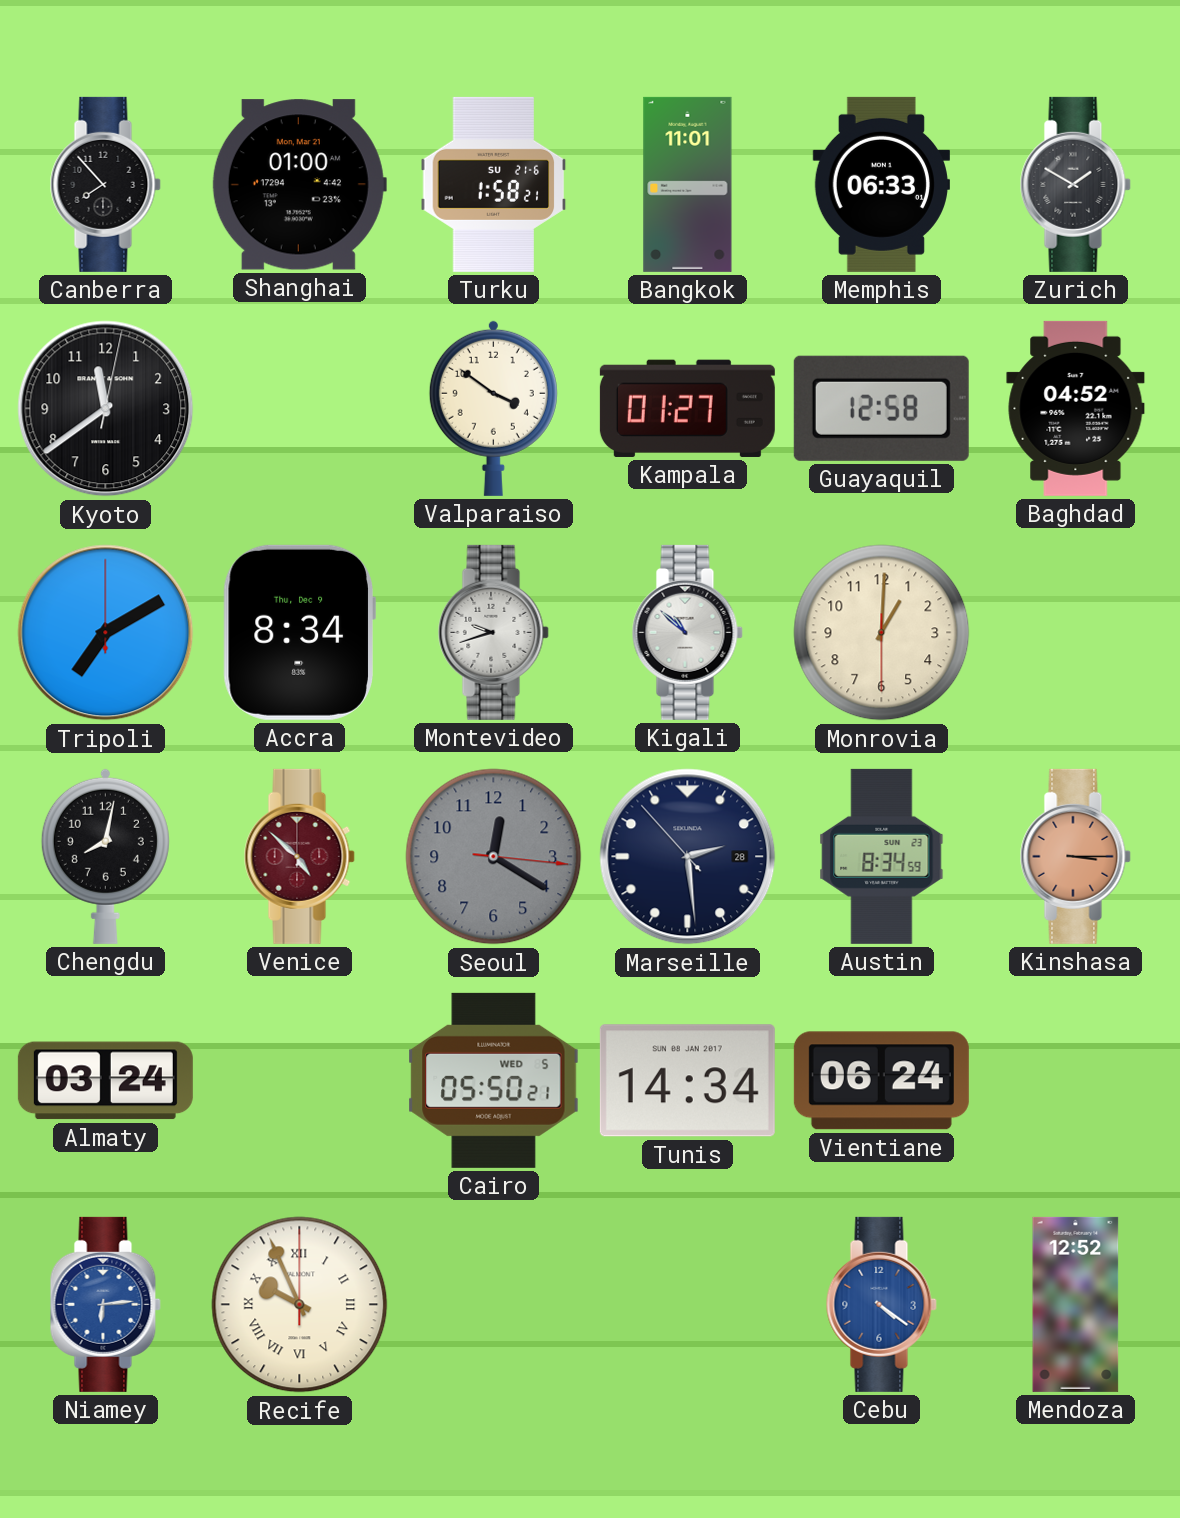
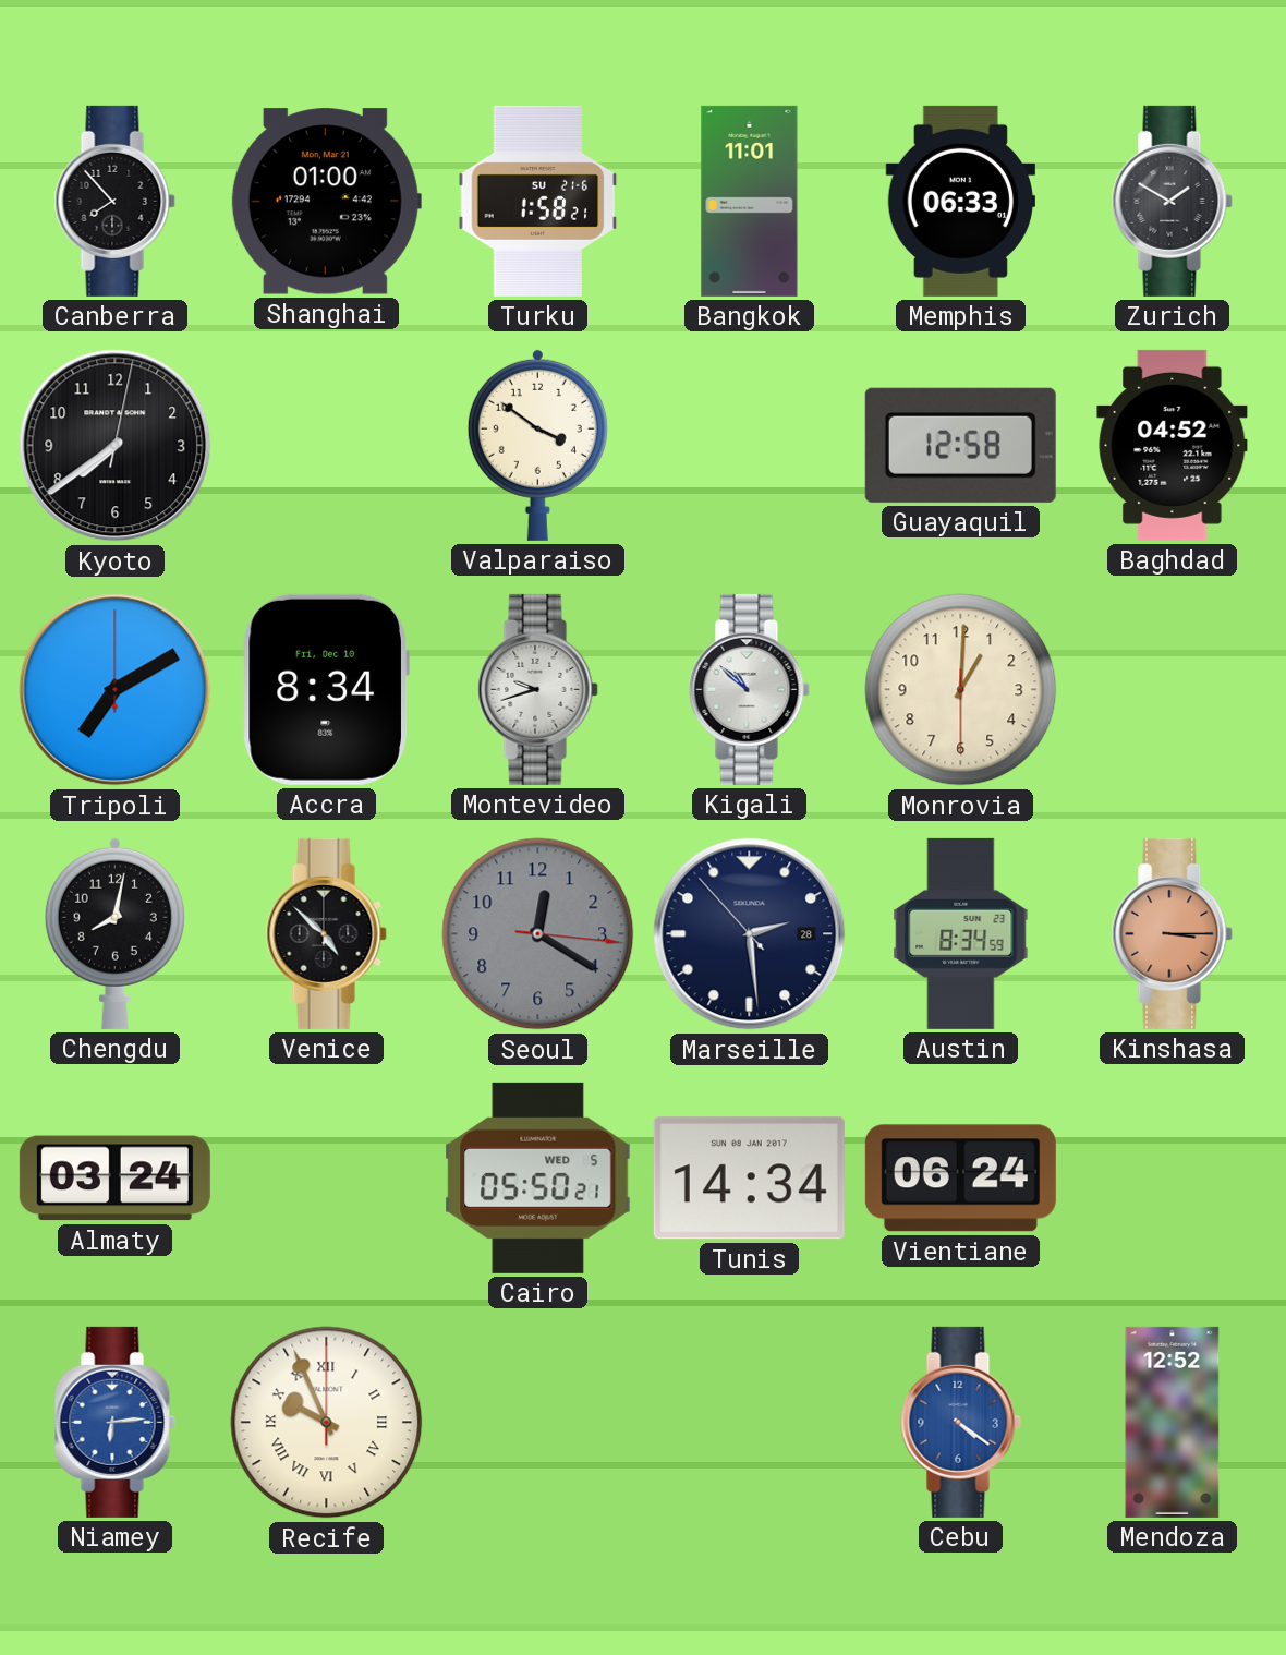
Kyoto: 11:39 -> 7:39 (116, 446)
Kampala: 01:27 -> none (687, 408)
Accra date: Thu, Dec 9 -> Fri, Dec 10 (326, 689)
Venice dial: burgundy -> black (326, 933)
